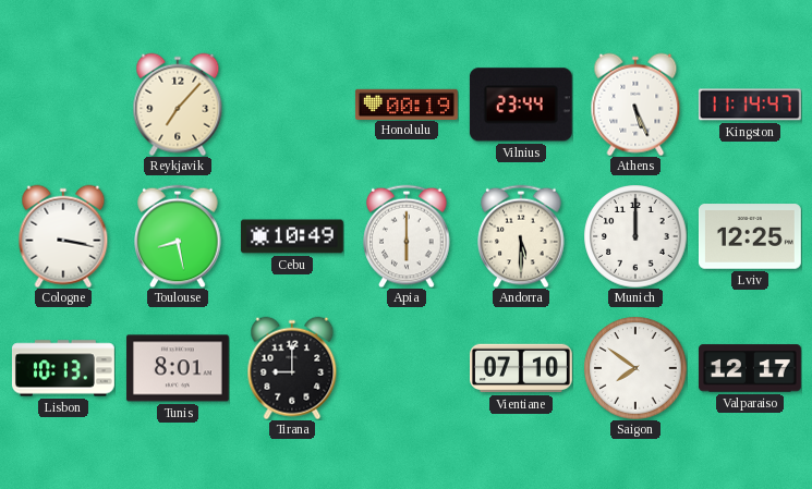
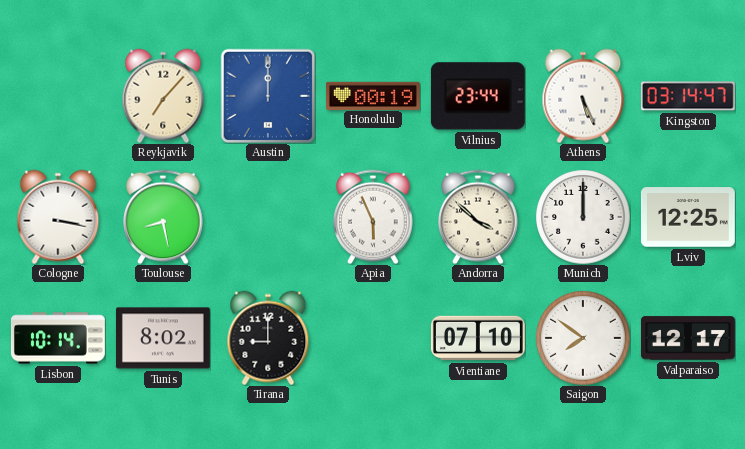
Austin: none -> 12:00 (268, 96)
Kingston: 11:14 -> 03:14 (688, 96)
Cebu: 10:49 -> none (292, 236)
Apia: 6:00 -> 5:56 (373, 217)
Andorra: 5:30 -> 3:52 (478, 217)
Lisbon: 10:13 -> 10:14 (58, 338)
Tunis: 8:01 -> 8:02 (163, 338)
